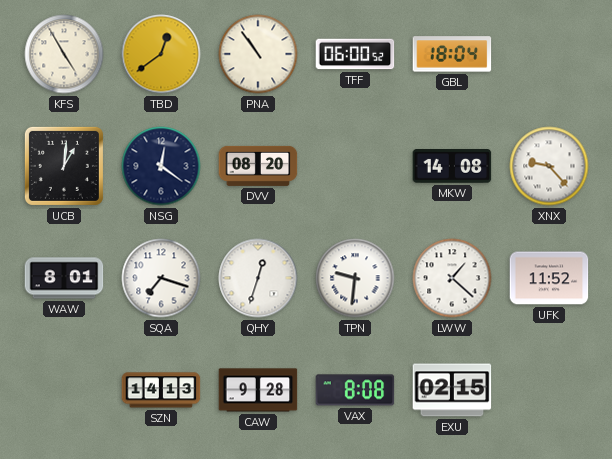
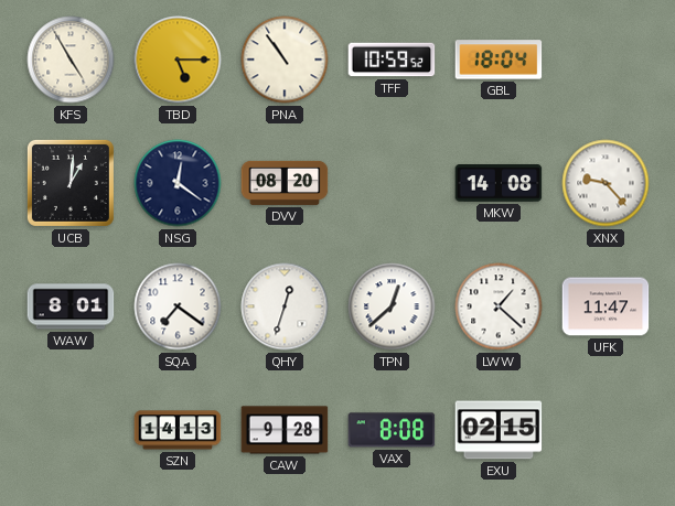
TBD: 12:39 -> 5:15 (178, 60)
TFF: 06:00 -> 10:59 (392, 60)
SQA: 7:18 -> 7:21 (178, 306)
TPN: 9:31 -> 12:38 (392, 306)
UFK: 11:52 -> 11:47 (606, 306)
